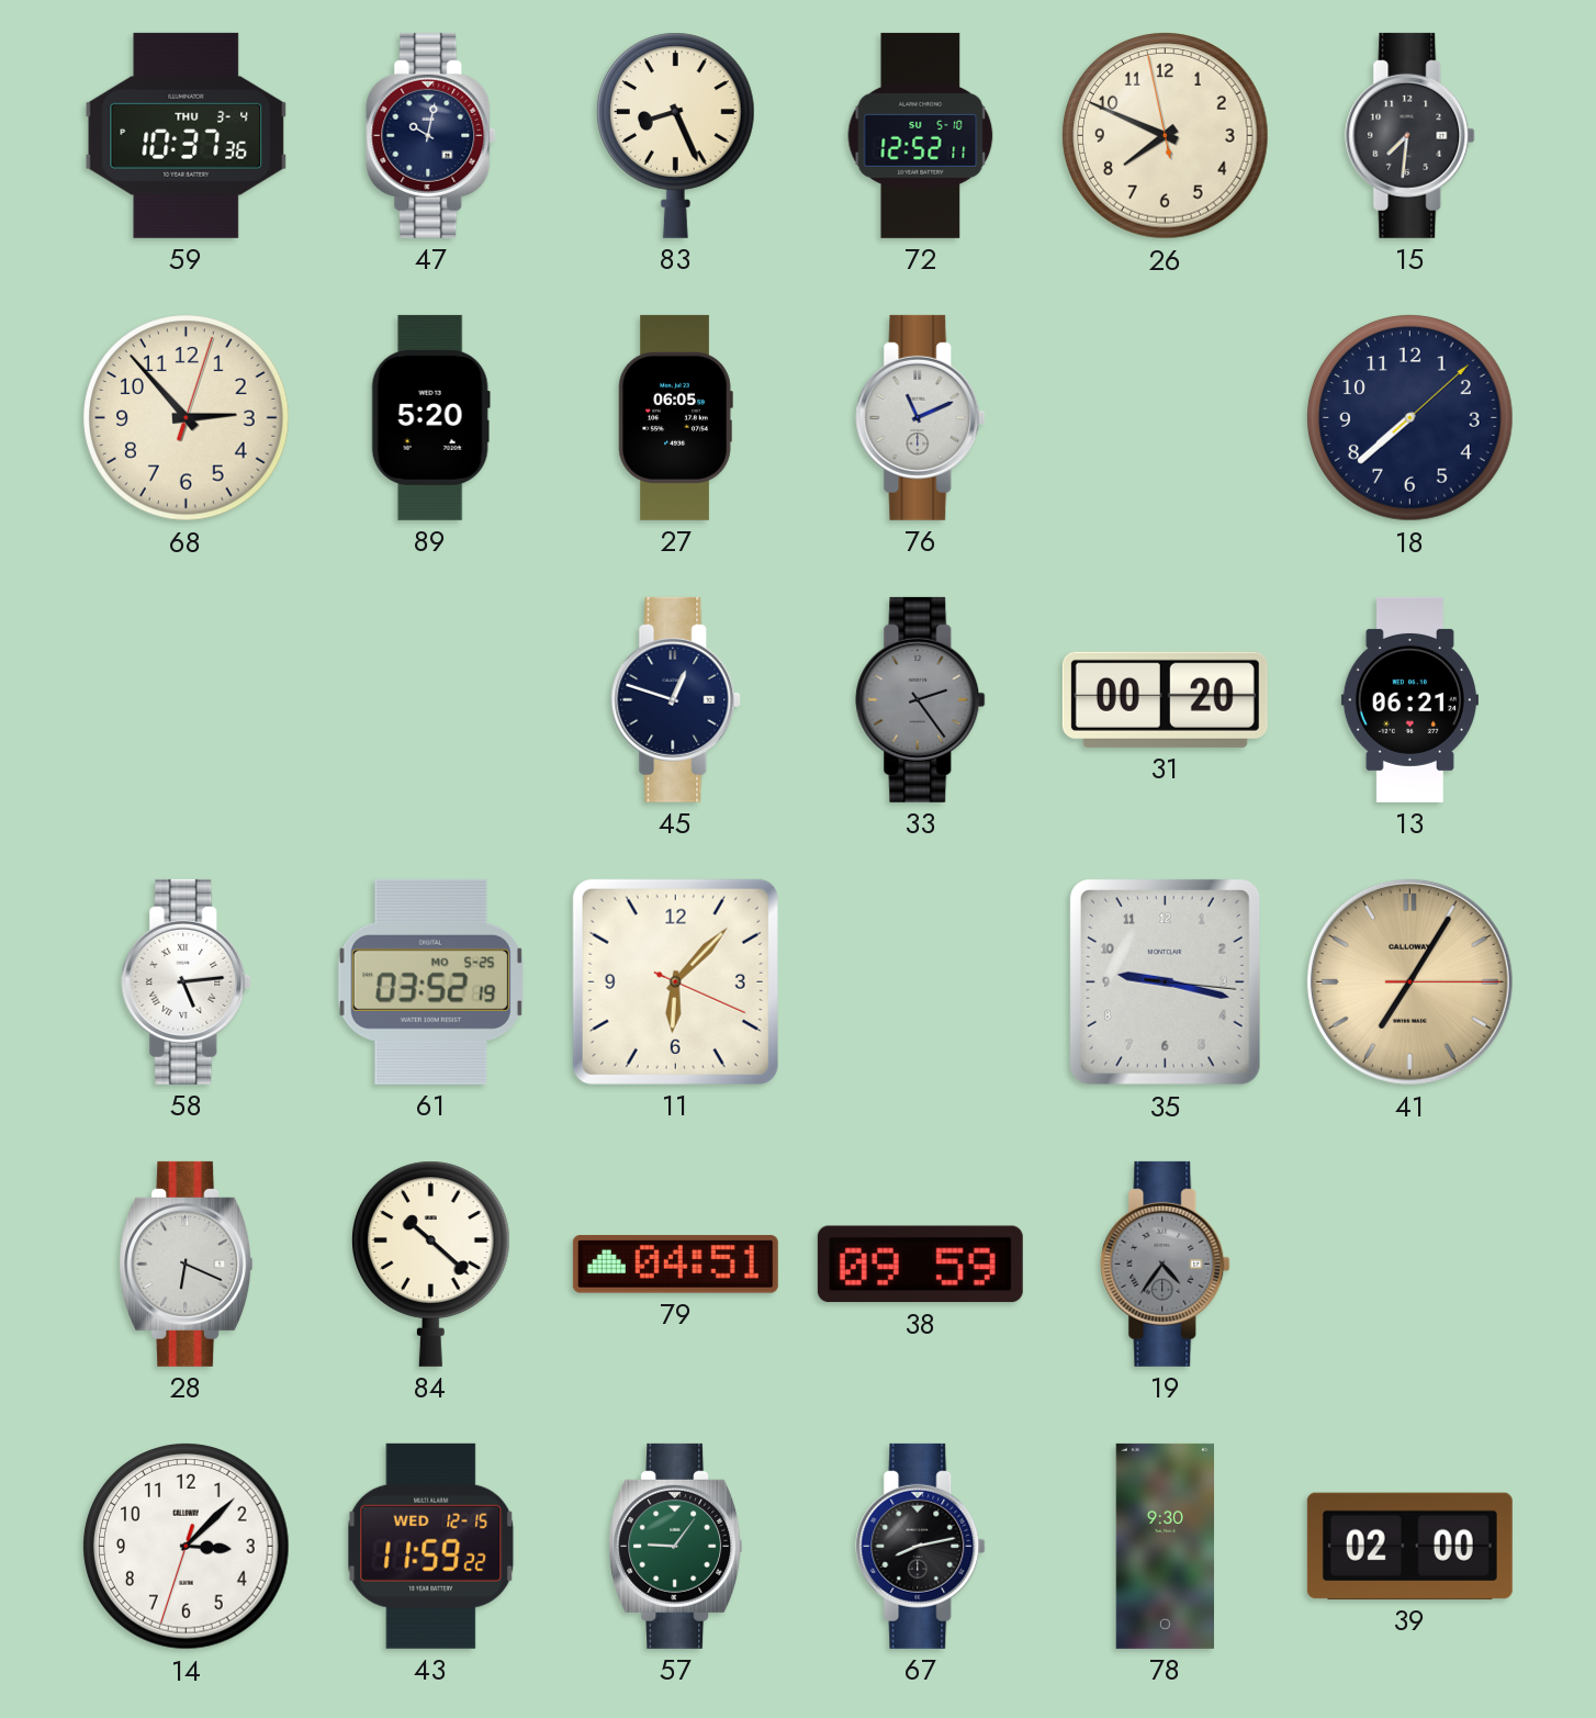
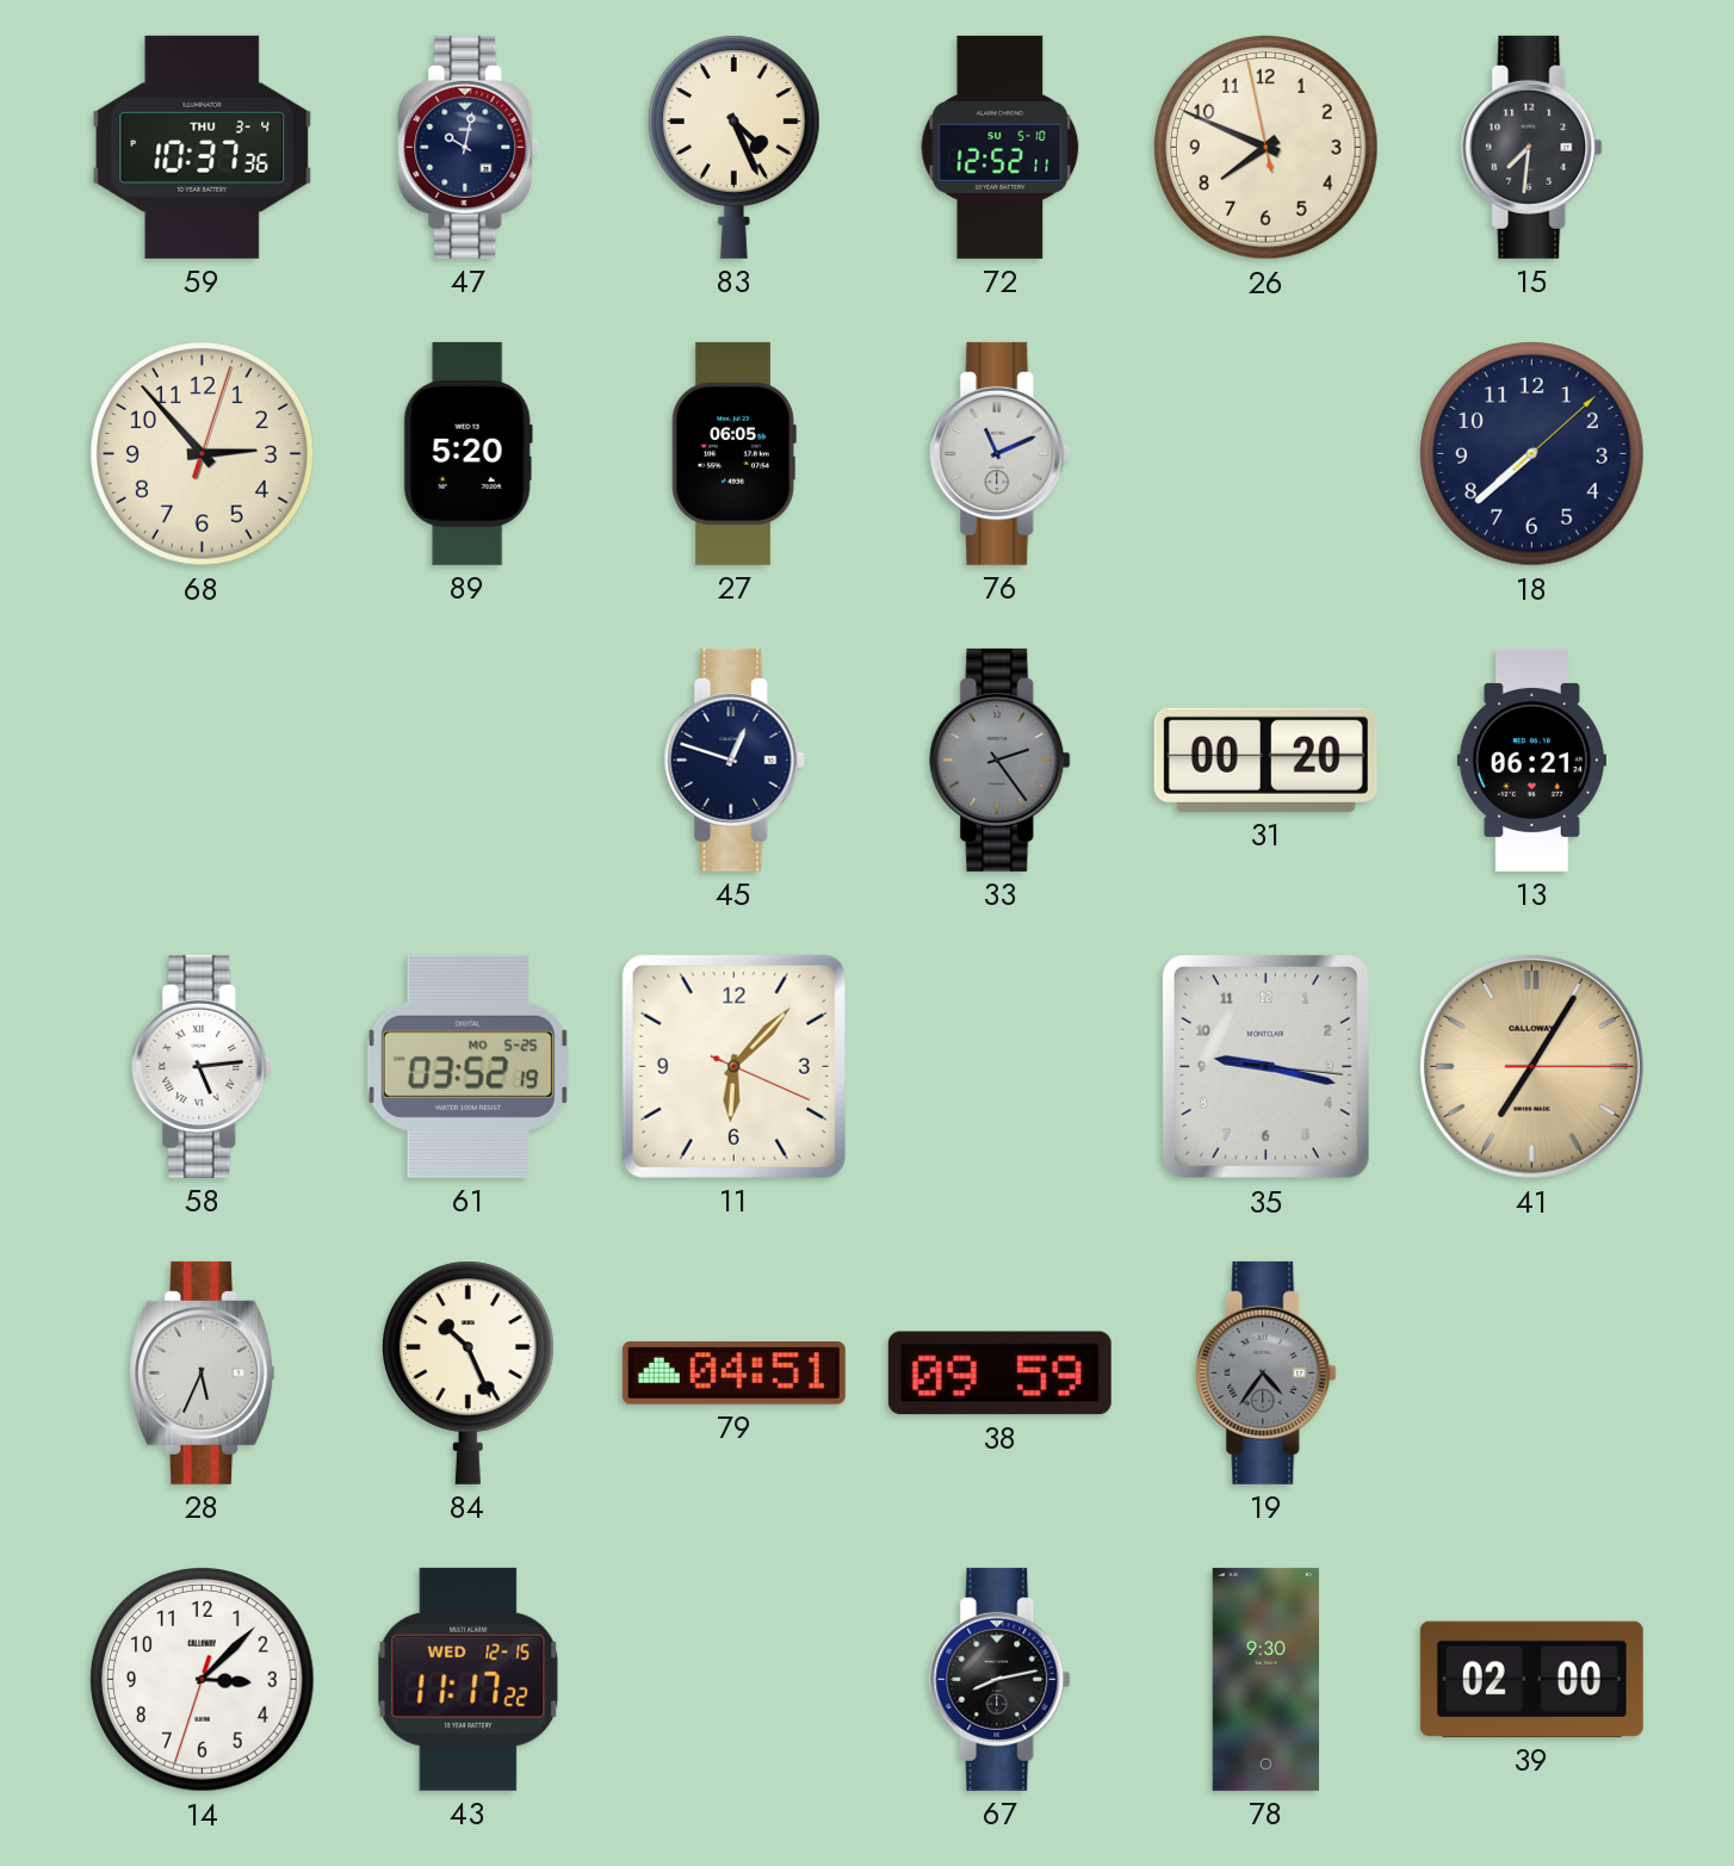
83: 8:26 -> 4:26 (733, 147)
28: 6:19 -> 5:34 (203, 1372)
84: 10:22 -> 10:26 (467, 1372)
43: 11:59 -> 11:17 (469, 1679)
57: 9:06 -> none (676, 1546)
